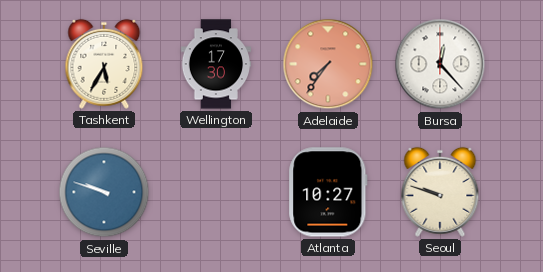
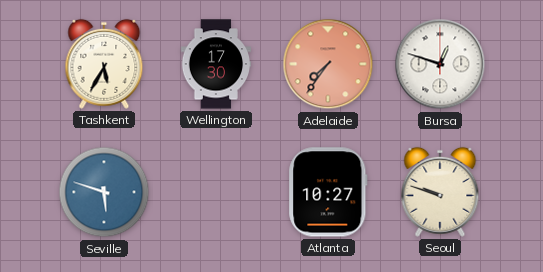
Bursa: 12:23 -> 12:48 (440, 64)
Seville: 9:48 -> 5:48 (104, 192)
